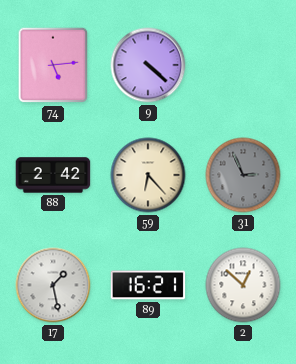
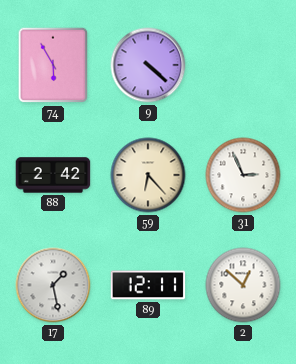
74: 5:14 -> 5:55 (53, 65)
31 dial: grey -> white (243, 175)
89: 16:21 -> 12:11 (148, 285)
